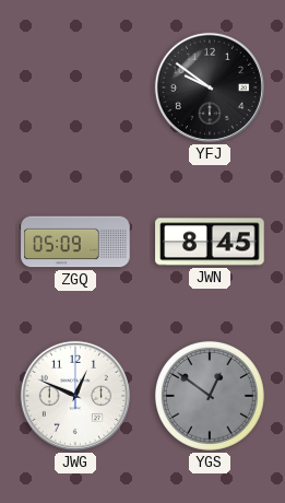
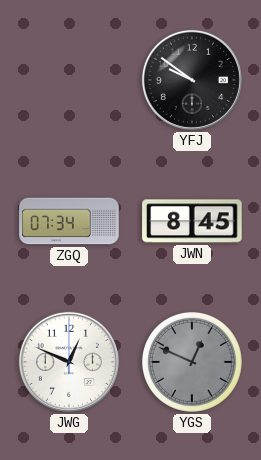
ZGQ: 05:09 -> 07:34 (69, 221)
YGS: 12:51 -> 12:49 (192, 362)
